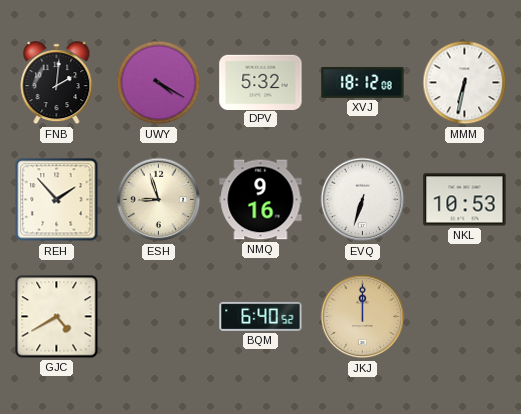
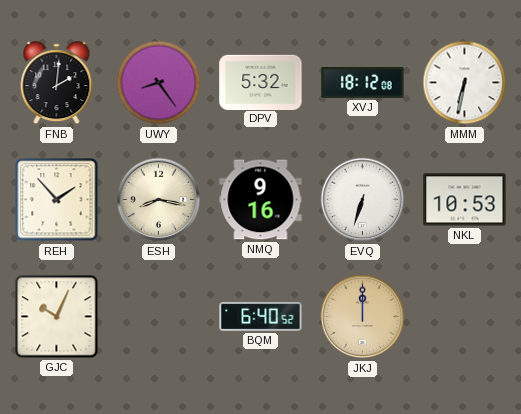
UWY: 4:20 -> 8:24 (159, 83)
ESH: 8:57 -> 8:17 (159, 200)
GJC: 4:40 -> 10:04 (57, 317)
